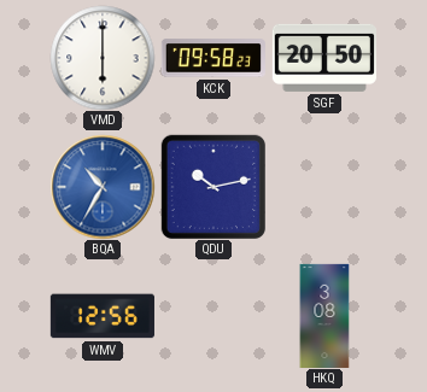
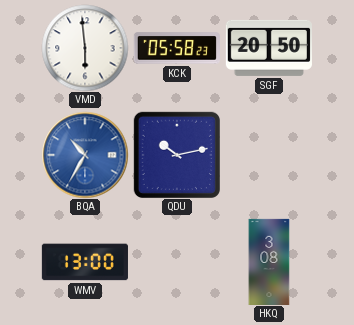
VMD: 6:00 -> 5:59 (85, 48)
KCK: 09:58 -> 05:58 (177, 48)
WMV: 12:56 -> 13:00 (85, 262)
